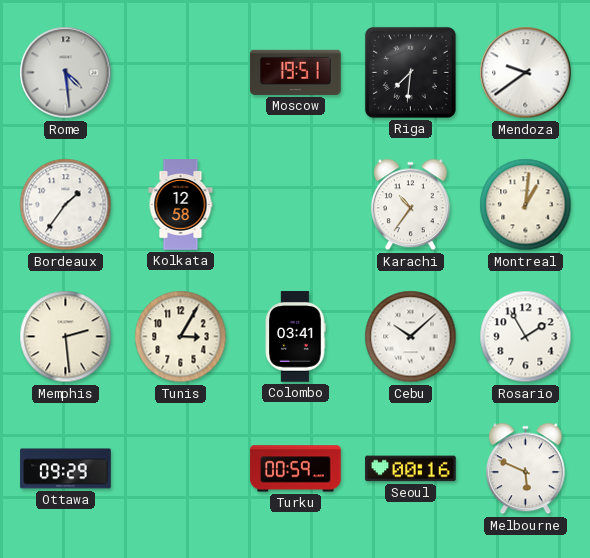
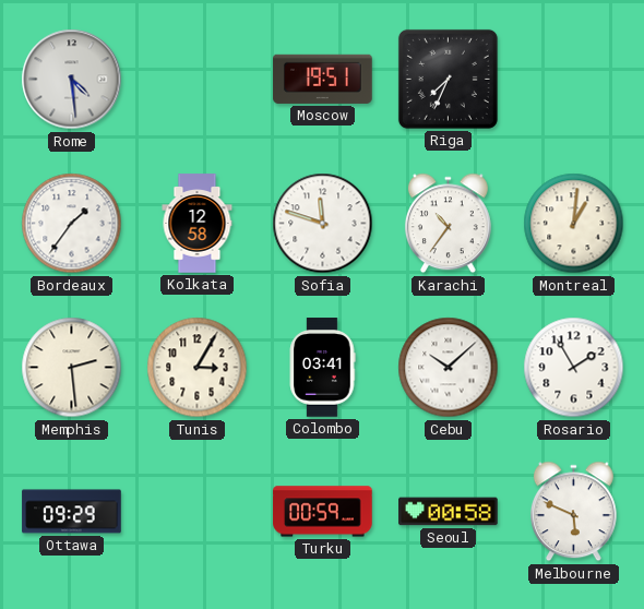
Riga: 7:31 -> 7:34 (448, 79)
Mendoza: 9:39 -> none (526, 73)
Sofia: none -> 11:48 (323, 224)
Seoul: 00:16 -> 00:58 (449, 512)
